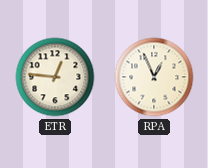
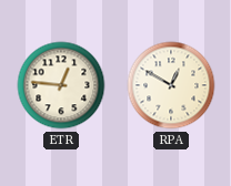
RPA: 12:56 -> 12:50 (171, 85)
